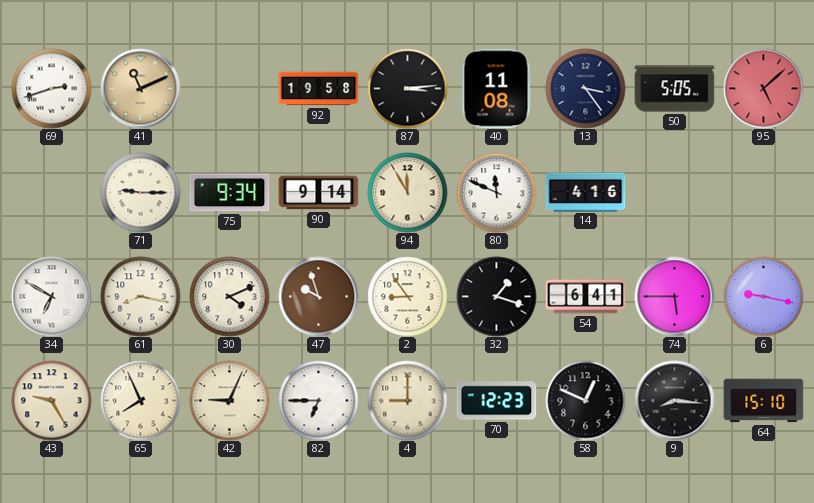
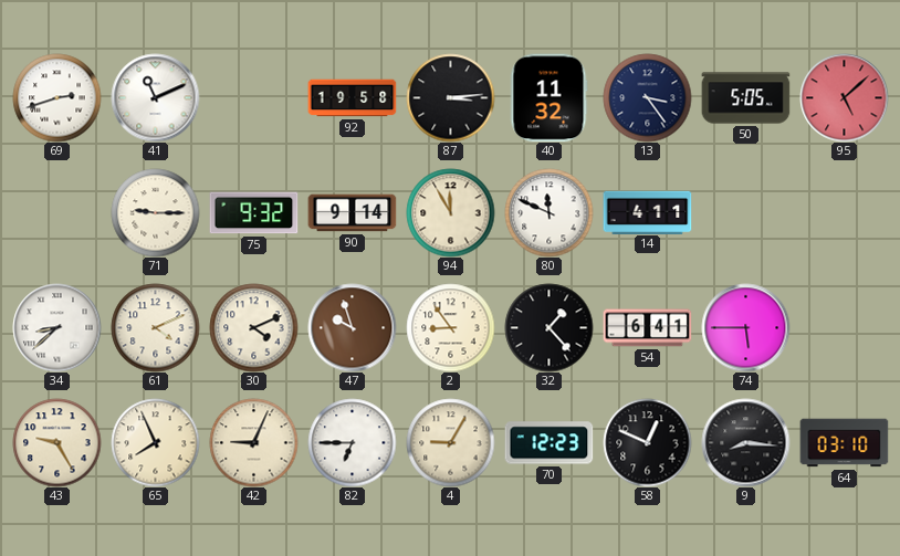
41 dial: champagne -> white (155, 97)
40: 11:08 -> 11:32 (548, 97)
75: 9:34 -> 9:32 (253, 213)
14: 4:16 -> 4:11 (647, 212)
34: 6:50 -> 8:38 (56, 327)
61: 8:17 -> 4:11 (155, 327)
32: 1:18 -> 1:23 (548, 327)
6: 9:17 -> none (763, 296)
4: 9:00 -> 9:05 (450, 442)
64: 15:10 -> 03:10 (844, 443)
